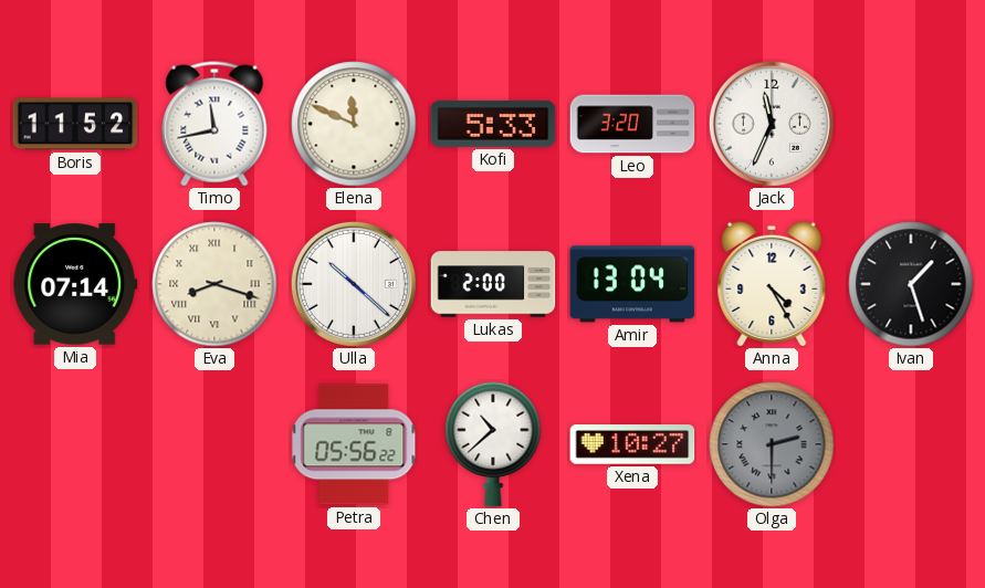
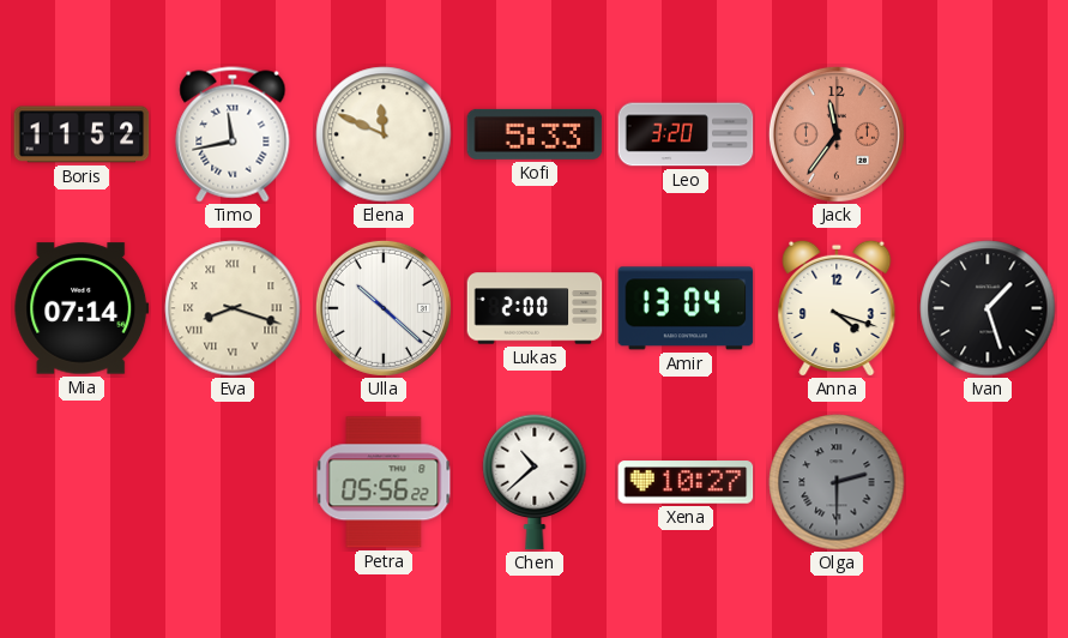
Jack: 11:34 -> 11:36 (837, 134)
Jack dial: white -> salmon (837, 134)
Anna: 4:25 -> 4:18 (837, 307)
